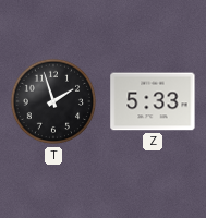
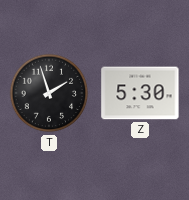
Z: 5:33 -> 5:30 (140, 93)
